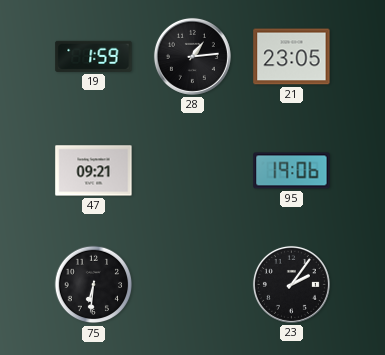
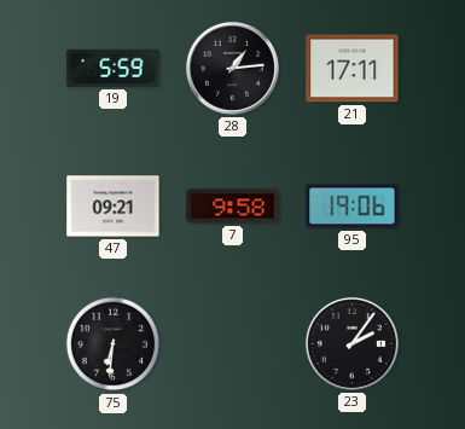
19: 1:59 -> 5:59 (114, 68)
21: 23:05 -> 17:11 (353, 69)
7: none -> 9:58 (233, 207)
